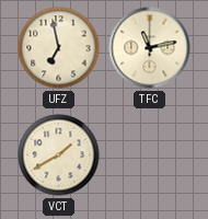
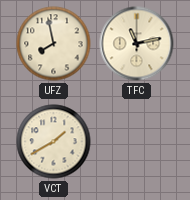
UFZ: 6:58 -> 7:58 (54, 44)
